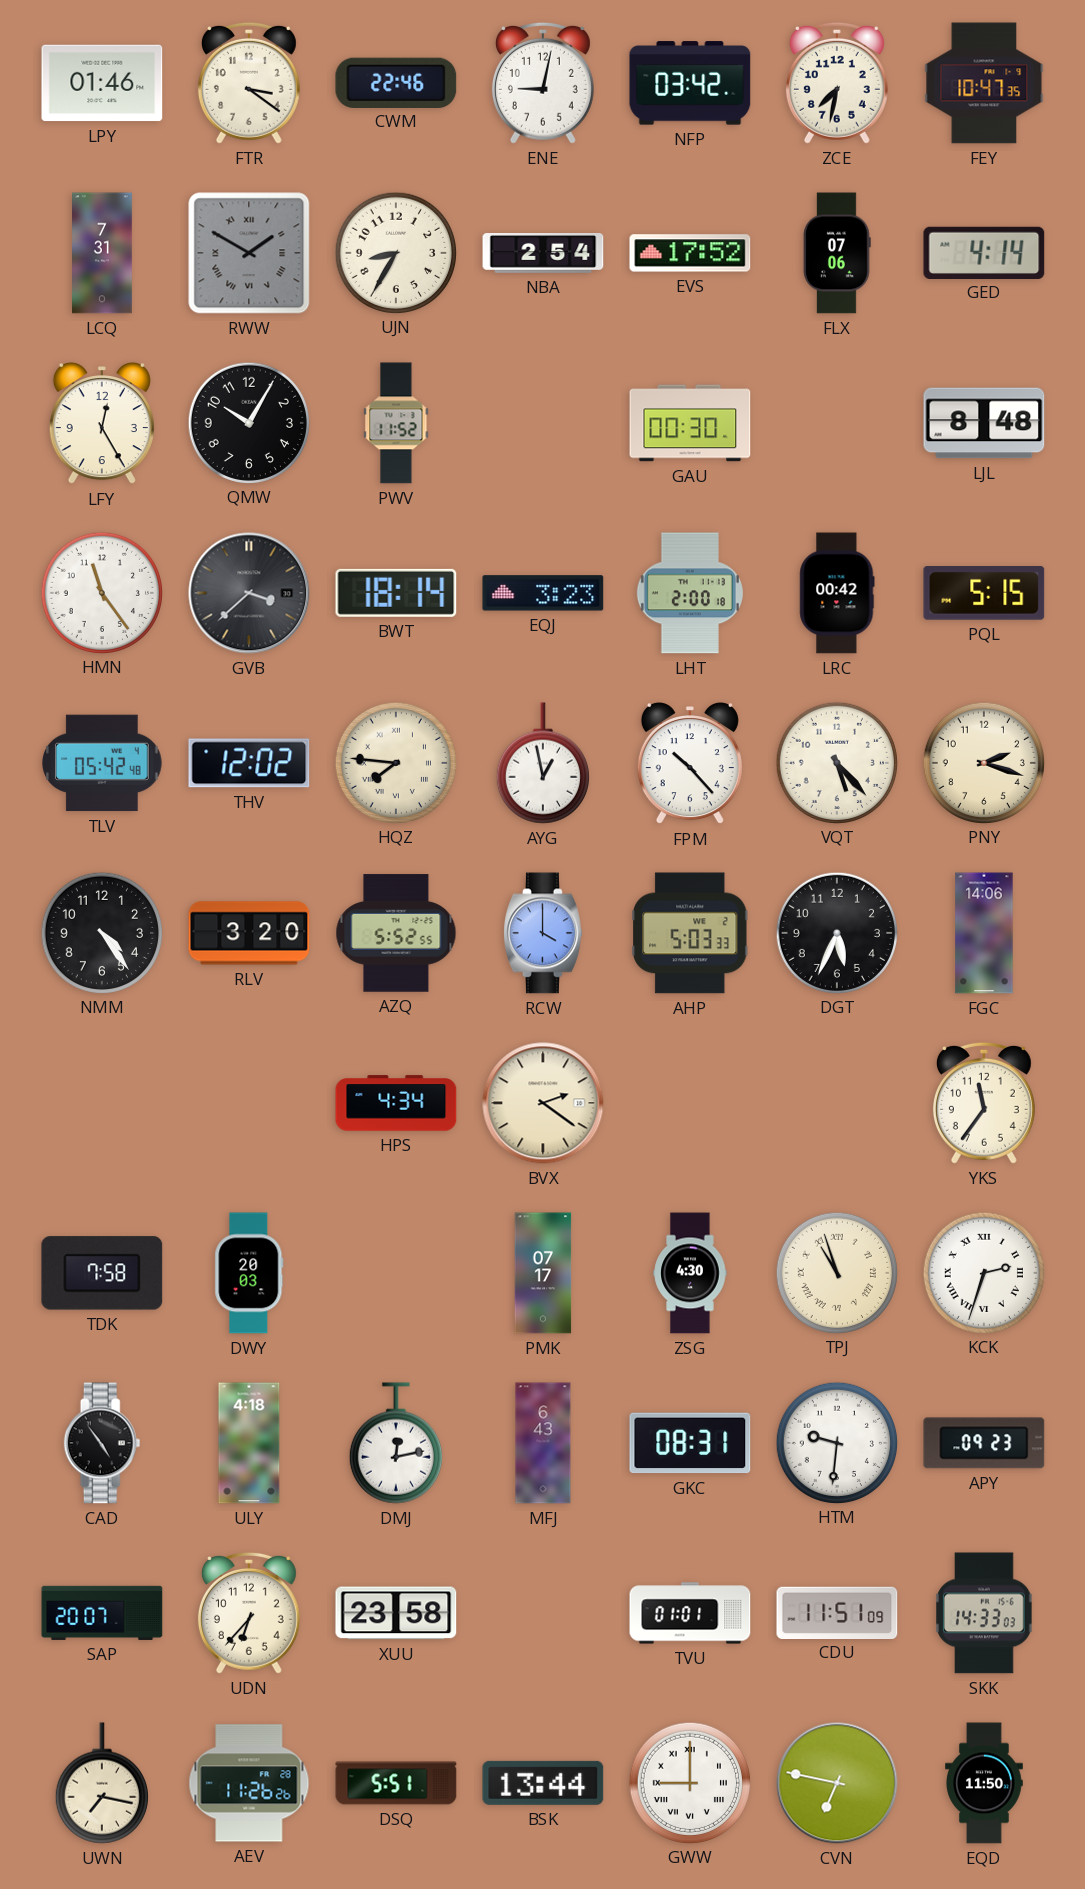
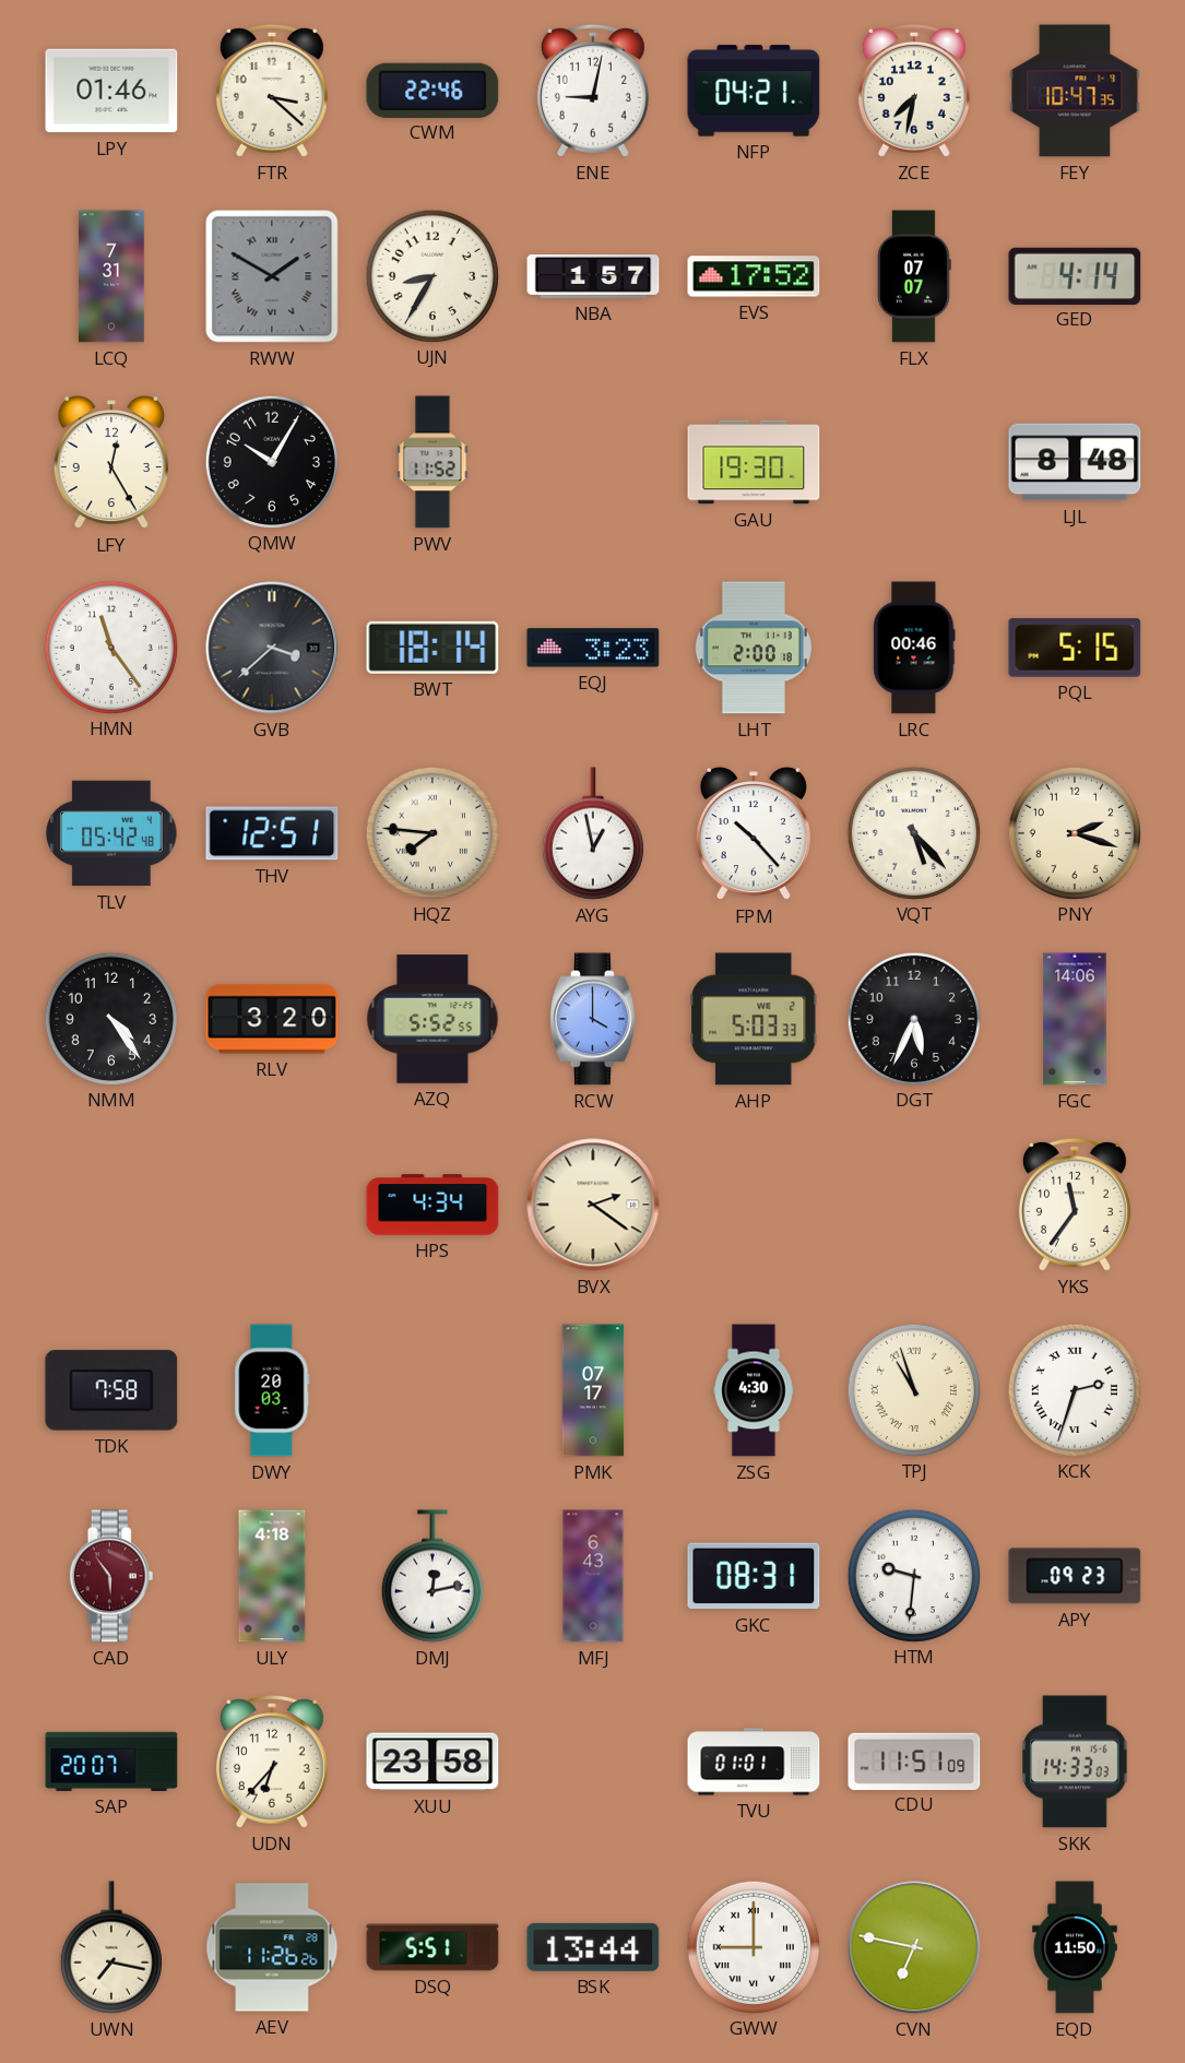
FTR: 3:21 -> 3:22 (272, 91)
NFP: 03:42 -> 04:21 (754, 91)
NBA: 2:54 -> 1:57 (593, 277)
FLX: 07:06 -> 07:07 (914, 276)
GAU: 00:30 -> 19:30 (754, 462)
LRC: 00:42 -> 00:46 (914, 648)
THV: 12:02 -> 12:51 (272, 833)
CAD: 4:54 -> 5:54 (111, 1576)
CAD dial: black -> burgundy (111, 1576)
